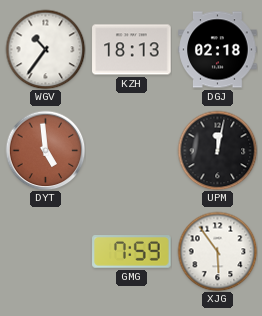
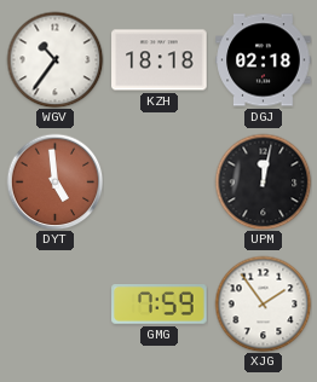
KZH: 18:13 -> 18:18 (160, 60)
XJG: 5:54 -> 1:54 (263, 303)
